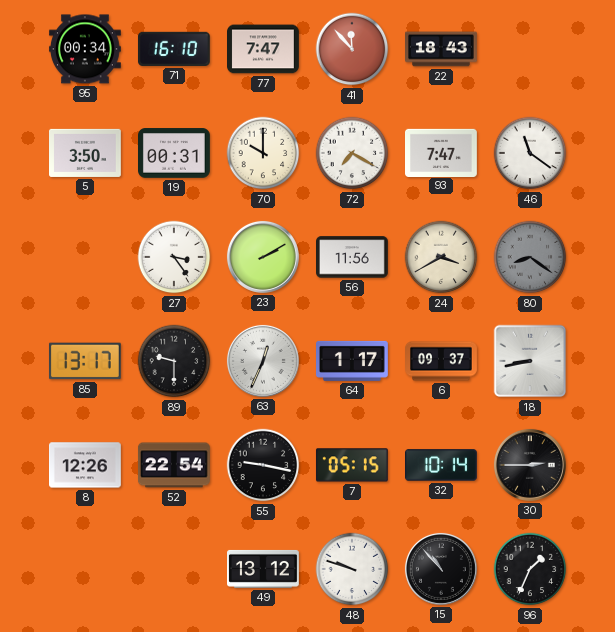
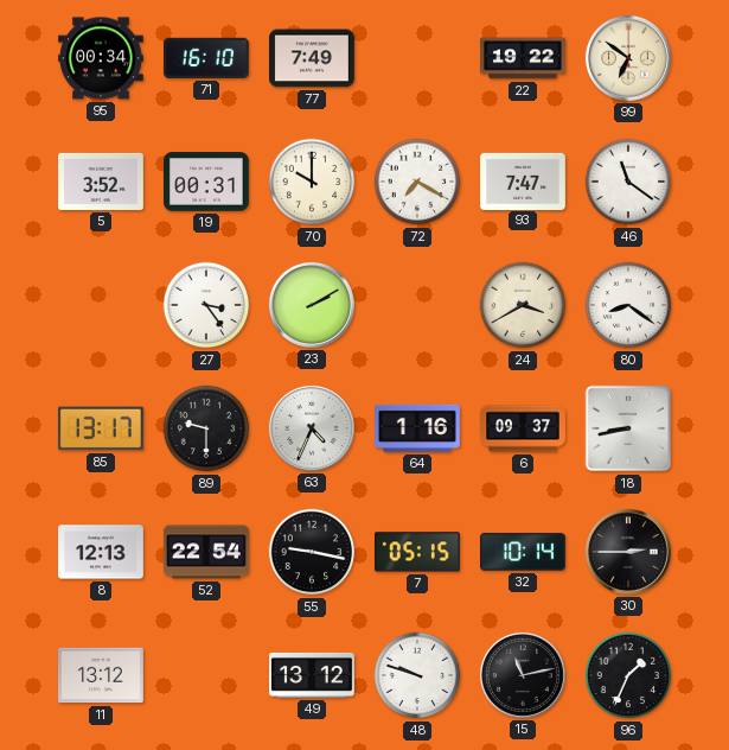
77: 7:47 -> 7:49 (313, 58)
41: 11:53 -> none (352, 49)
22: 18:43 -> 19:22 (524, 58)
99: none -> 6:51 (628, 58)
5: 3:50 -> 3:52 (102, 182)
56: 11:56 -> none (353, 257)
80 dial: grey -> white (628, 305)
63: 12:34 -> 4:34 (312, 428)
64: 1:17 -> 1:16 (418, 428)
8: 12:26 -> 12:13 (102, 552)
11: none -> 13:12 (102, 675)
15: 10:53 -> 11:13 (523, 675)
